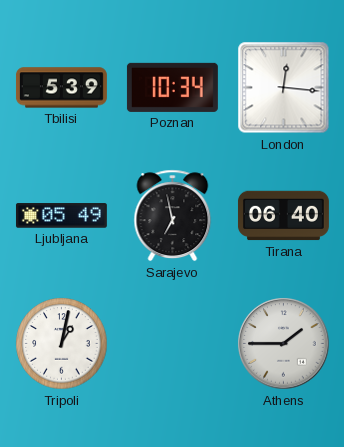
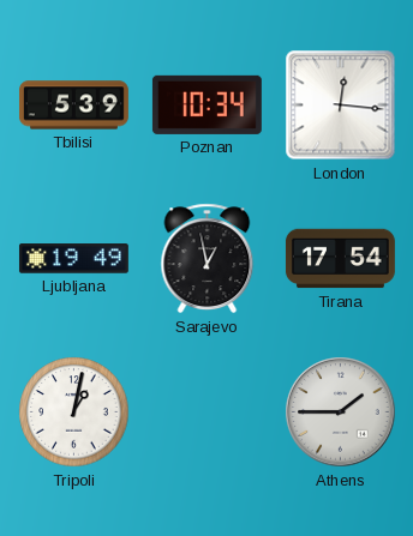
Ljubljana: 05:49 -> 19:49 (73, 259)
Sarajevo: 6:58 -> 12:58 (208, 259)
Tirana: 06:40 -> 17:54 (340, 259)
